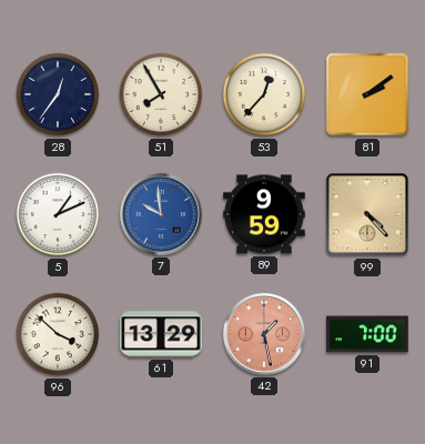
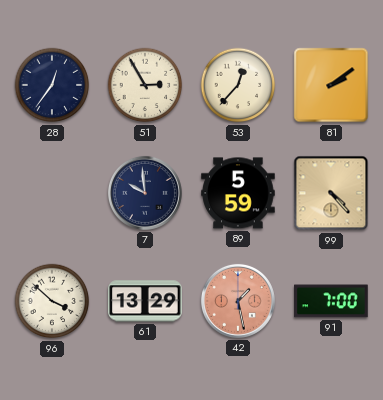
51: 7:55 -> 2:55 (145, 85)
5: 1:11 -> none (58, 214)
7 dial: blue -> navy (145, 193)
89: 9:59 -> 5:59 (238, 193)
